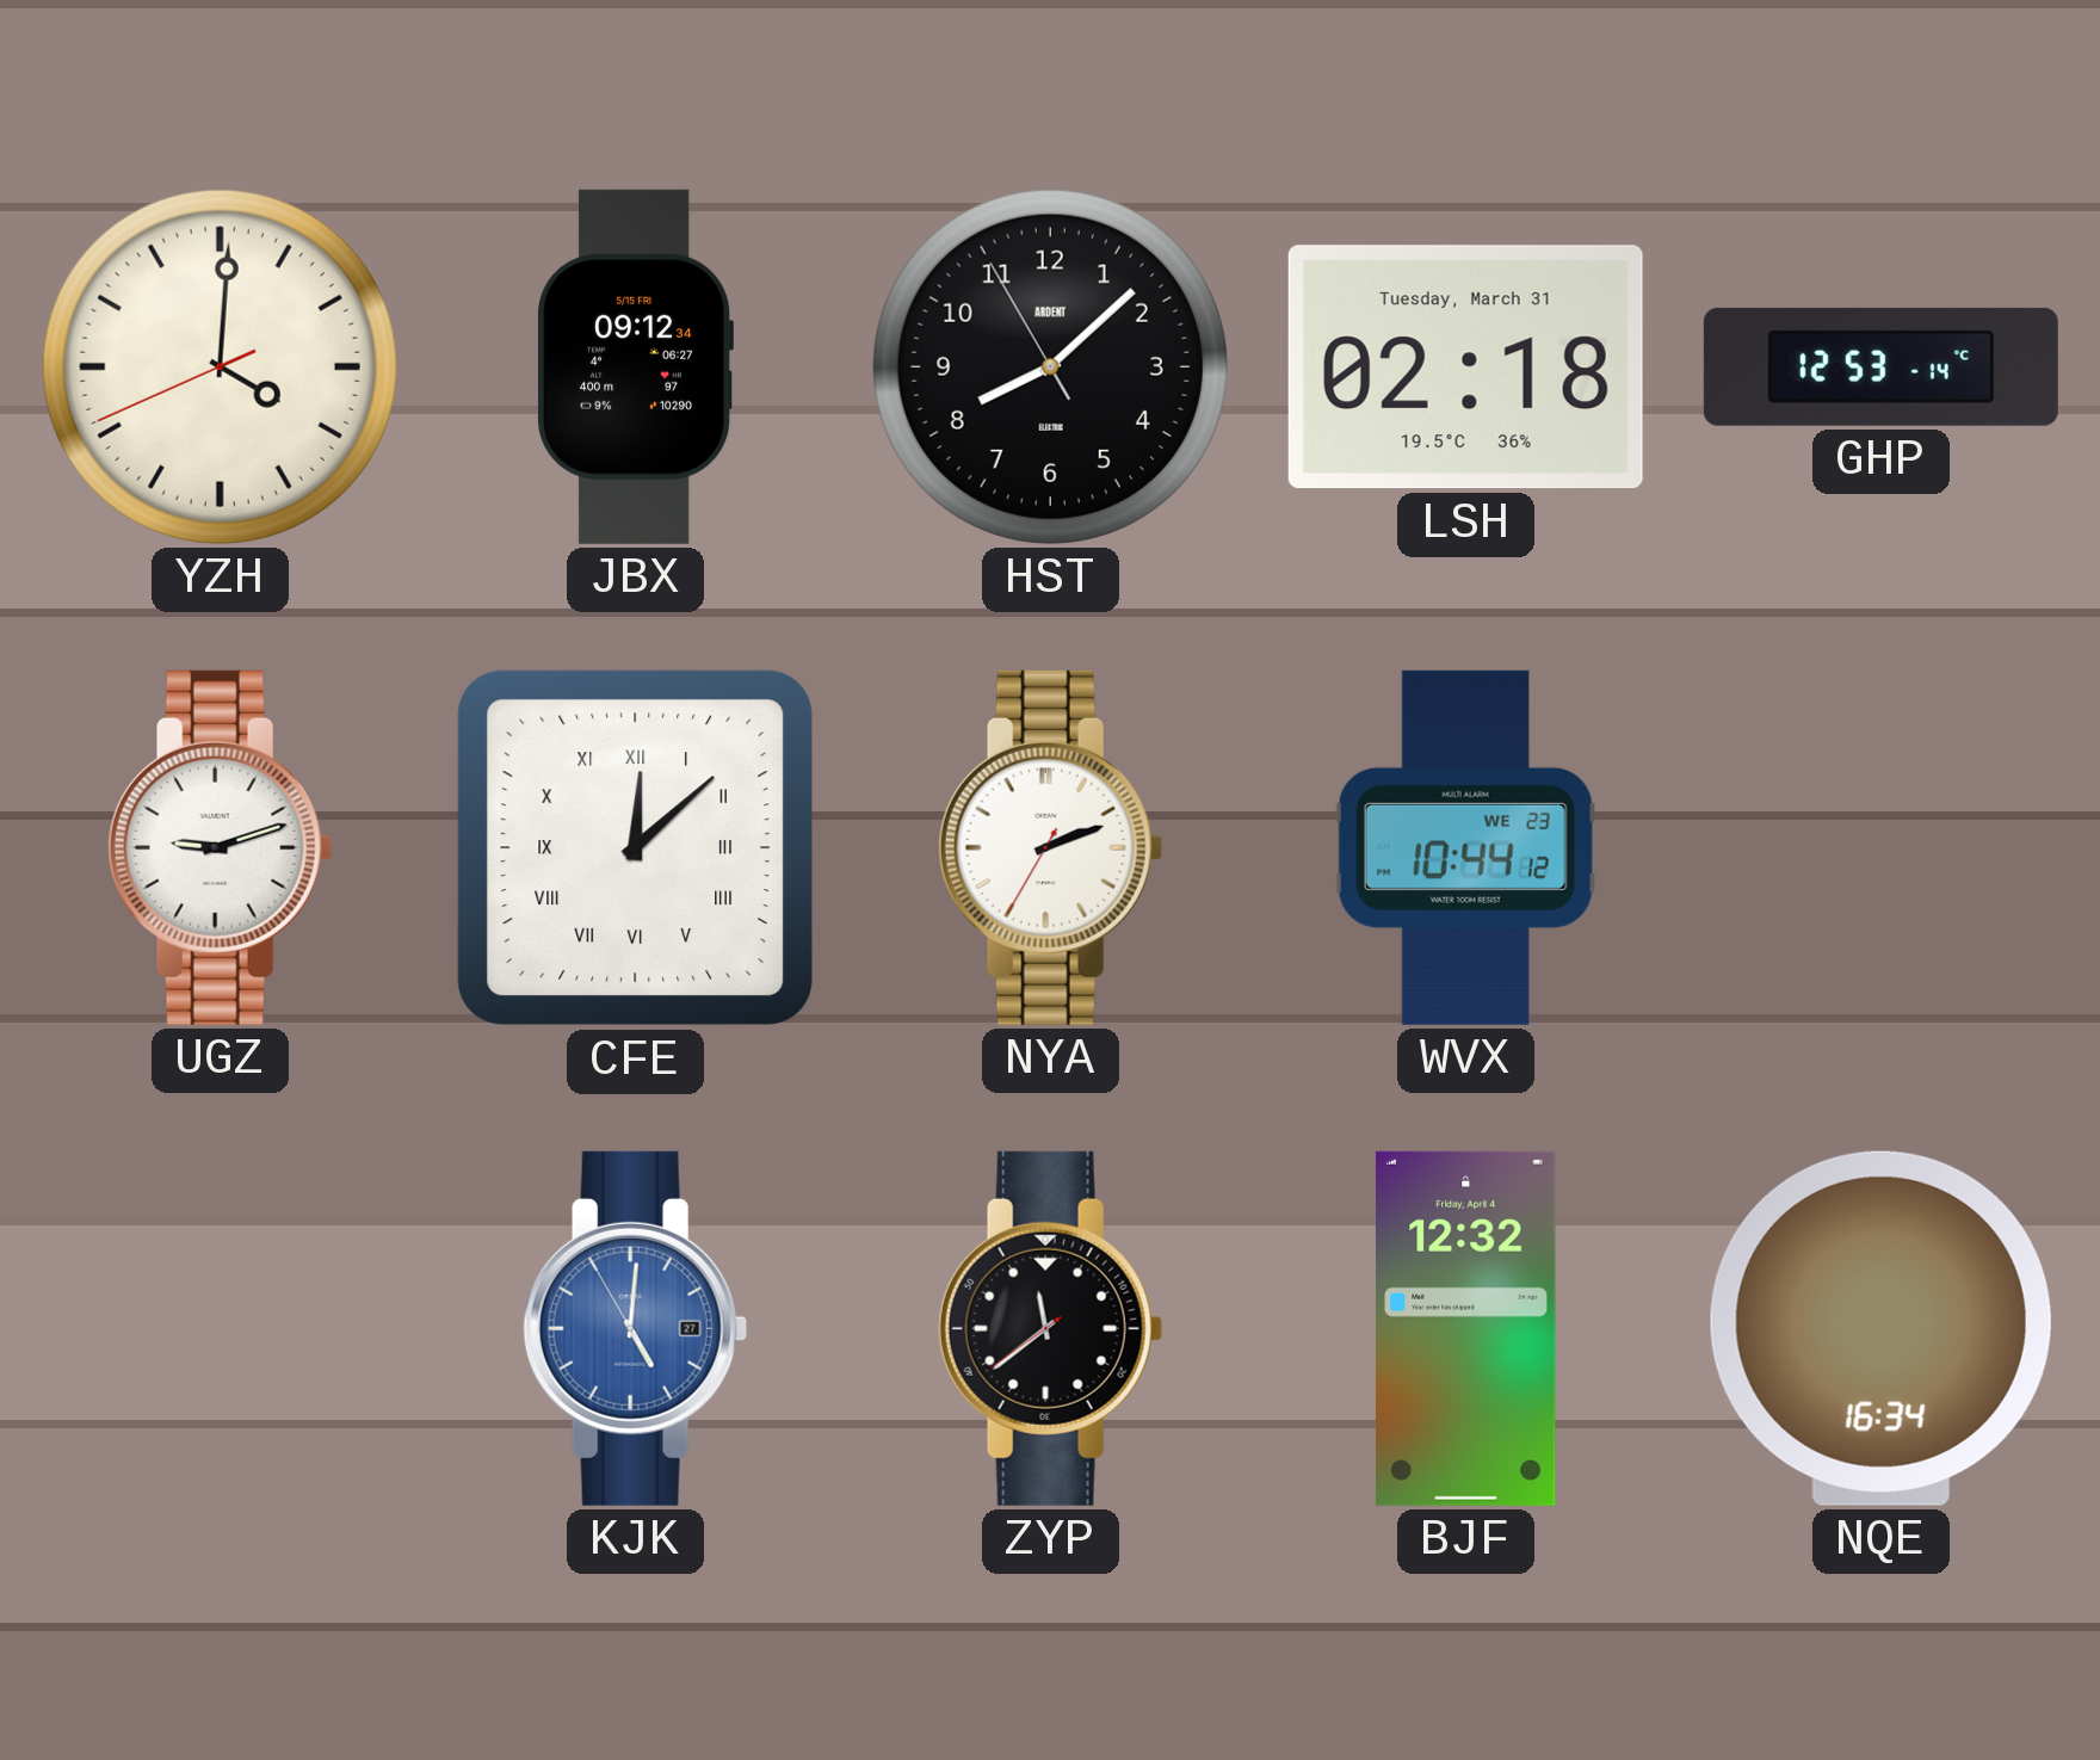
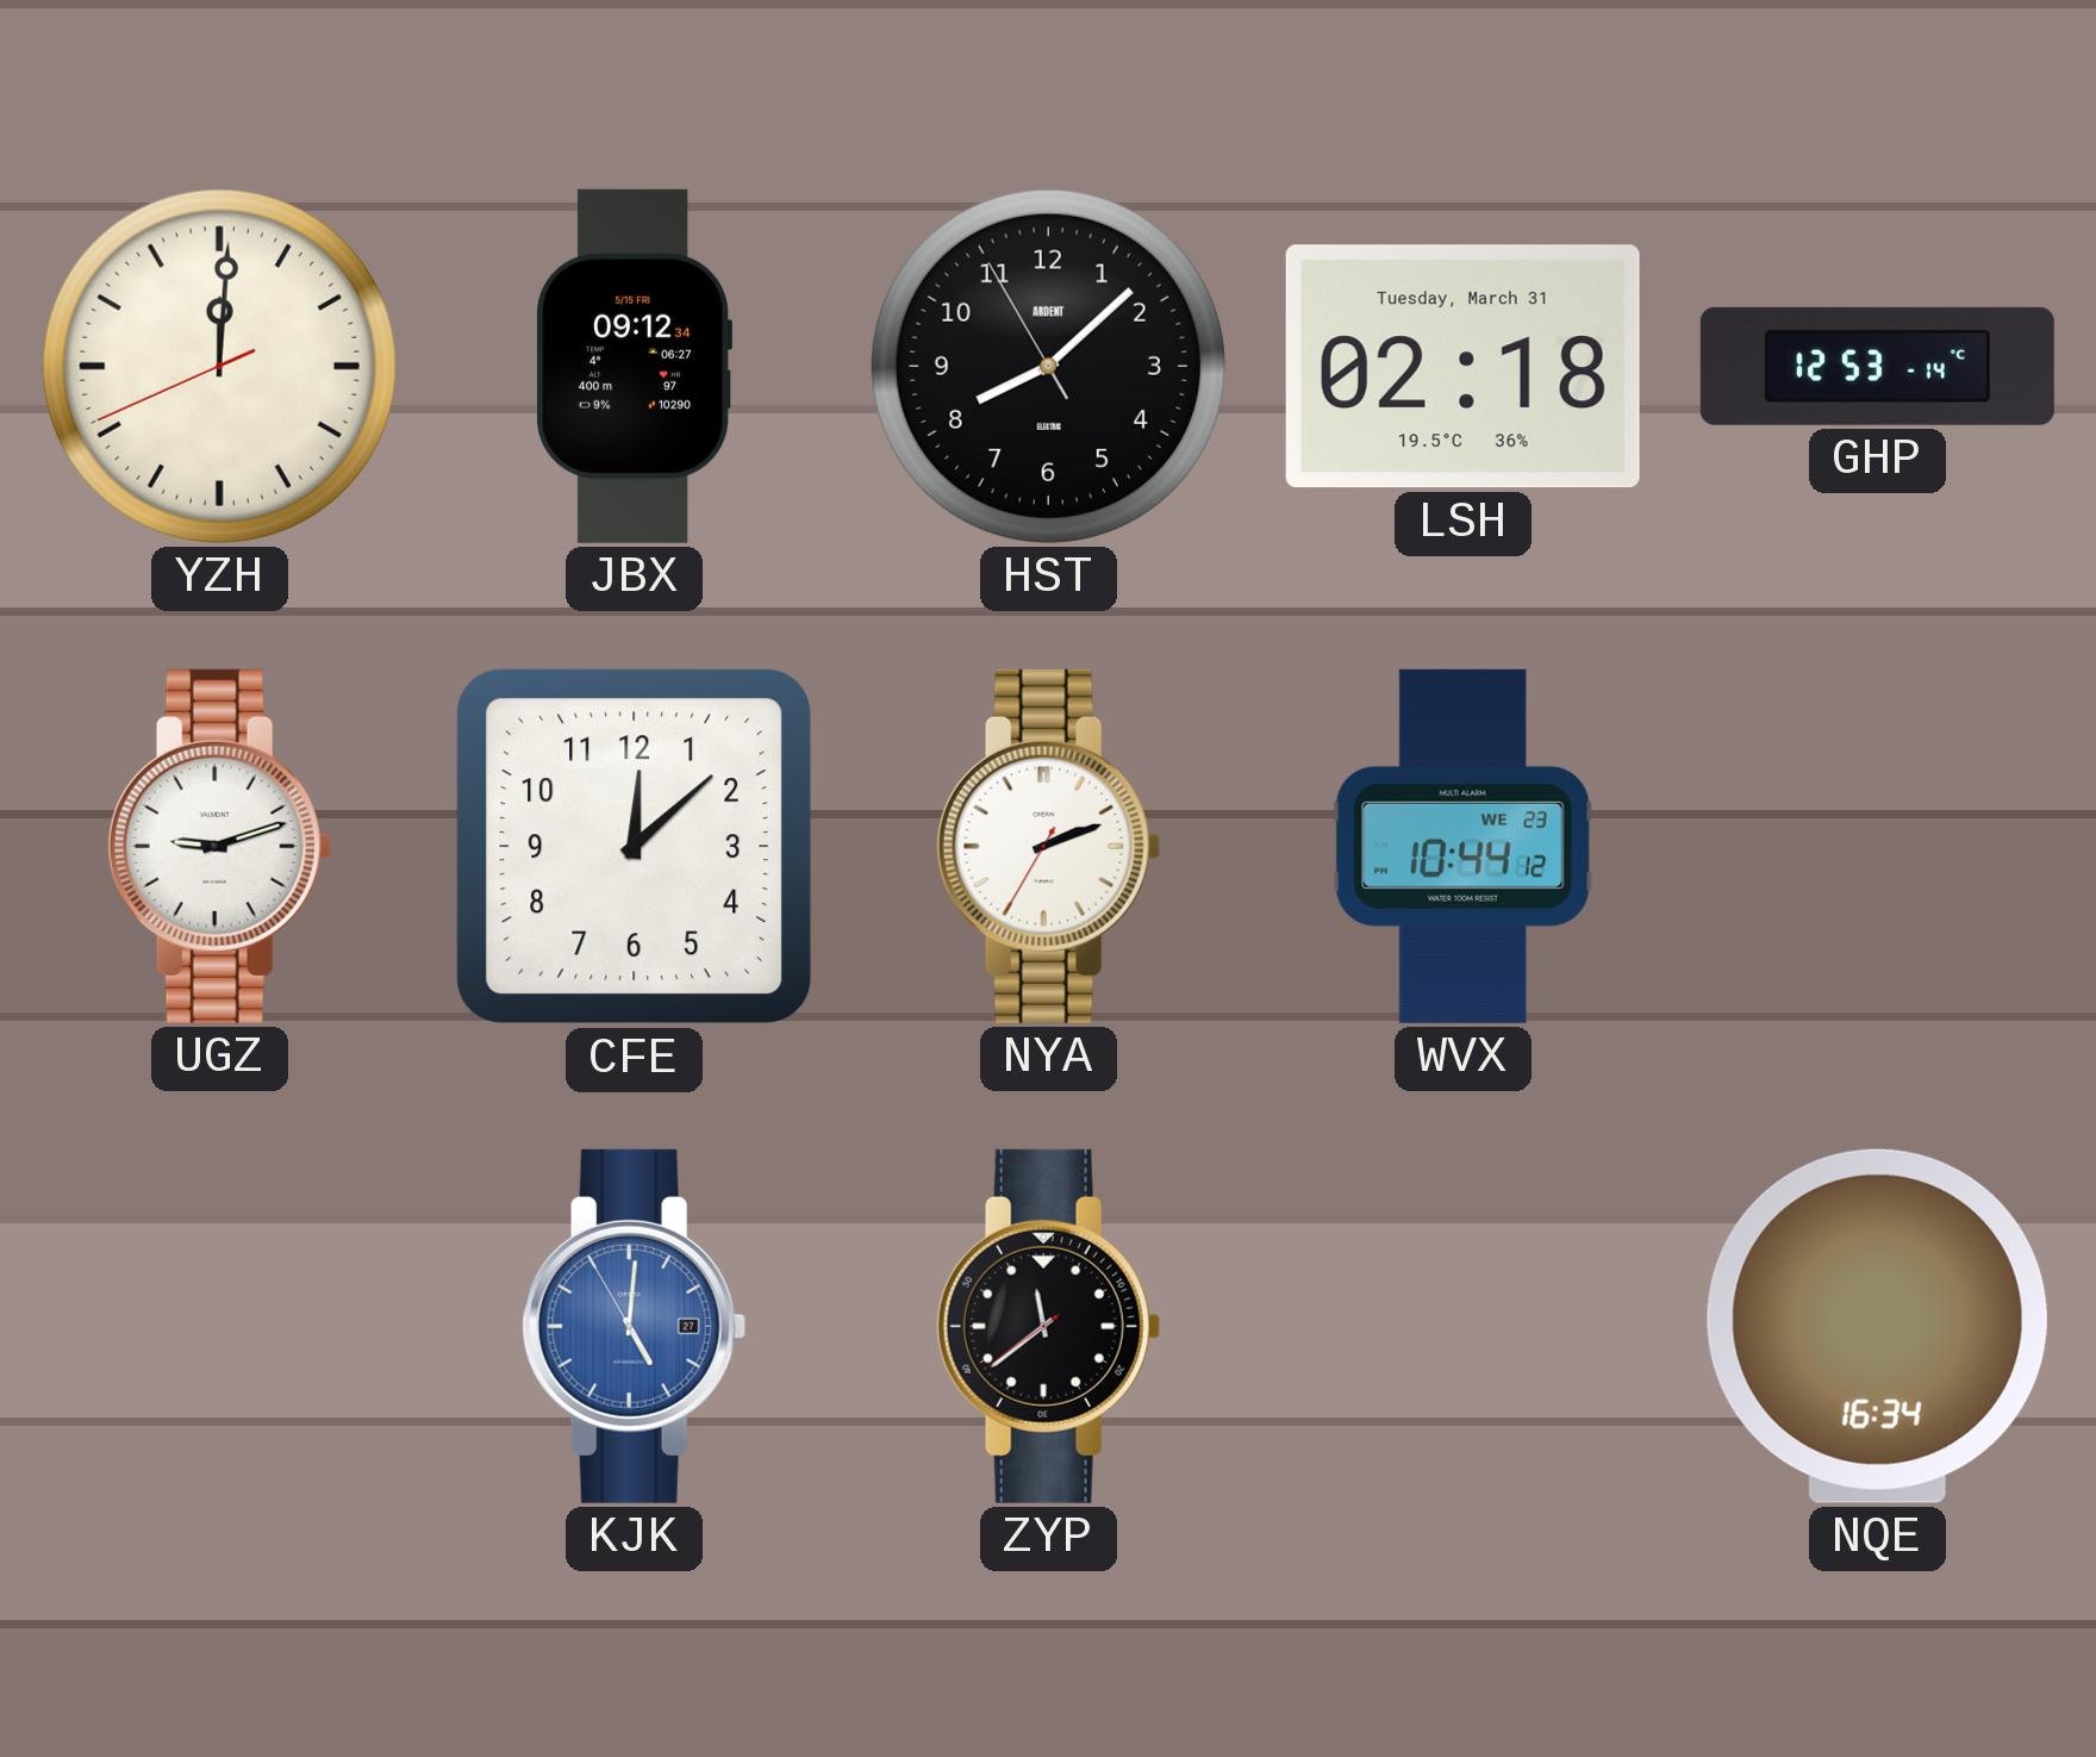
YZH: 4:00 -> 12:00 (219, 366)
CFE numerals: Roman -> Arabic (635, 847)
BJF: 12:32 -> none (1466, 1328)
